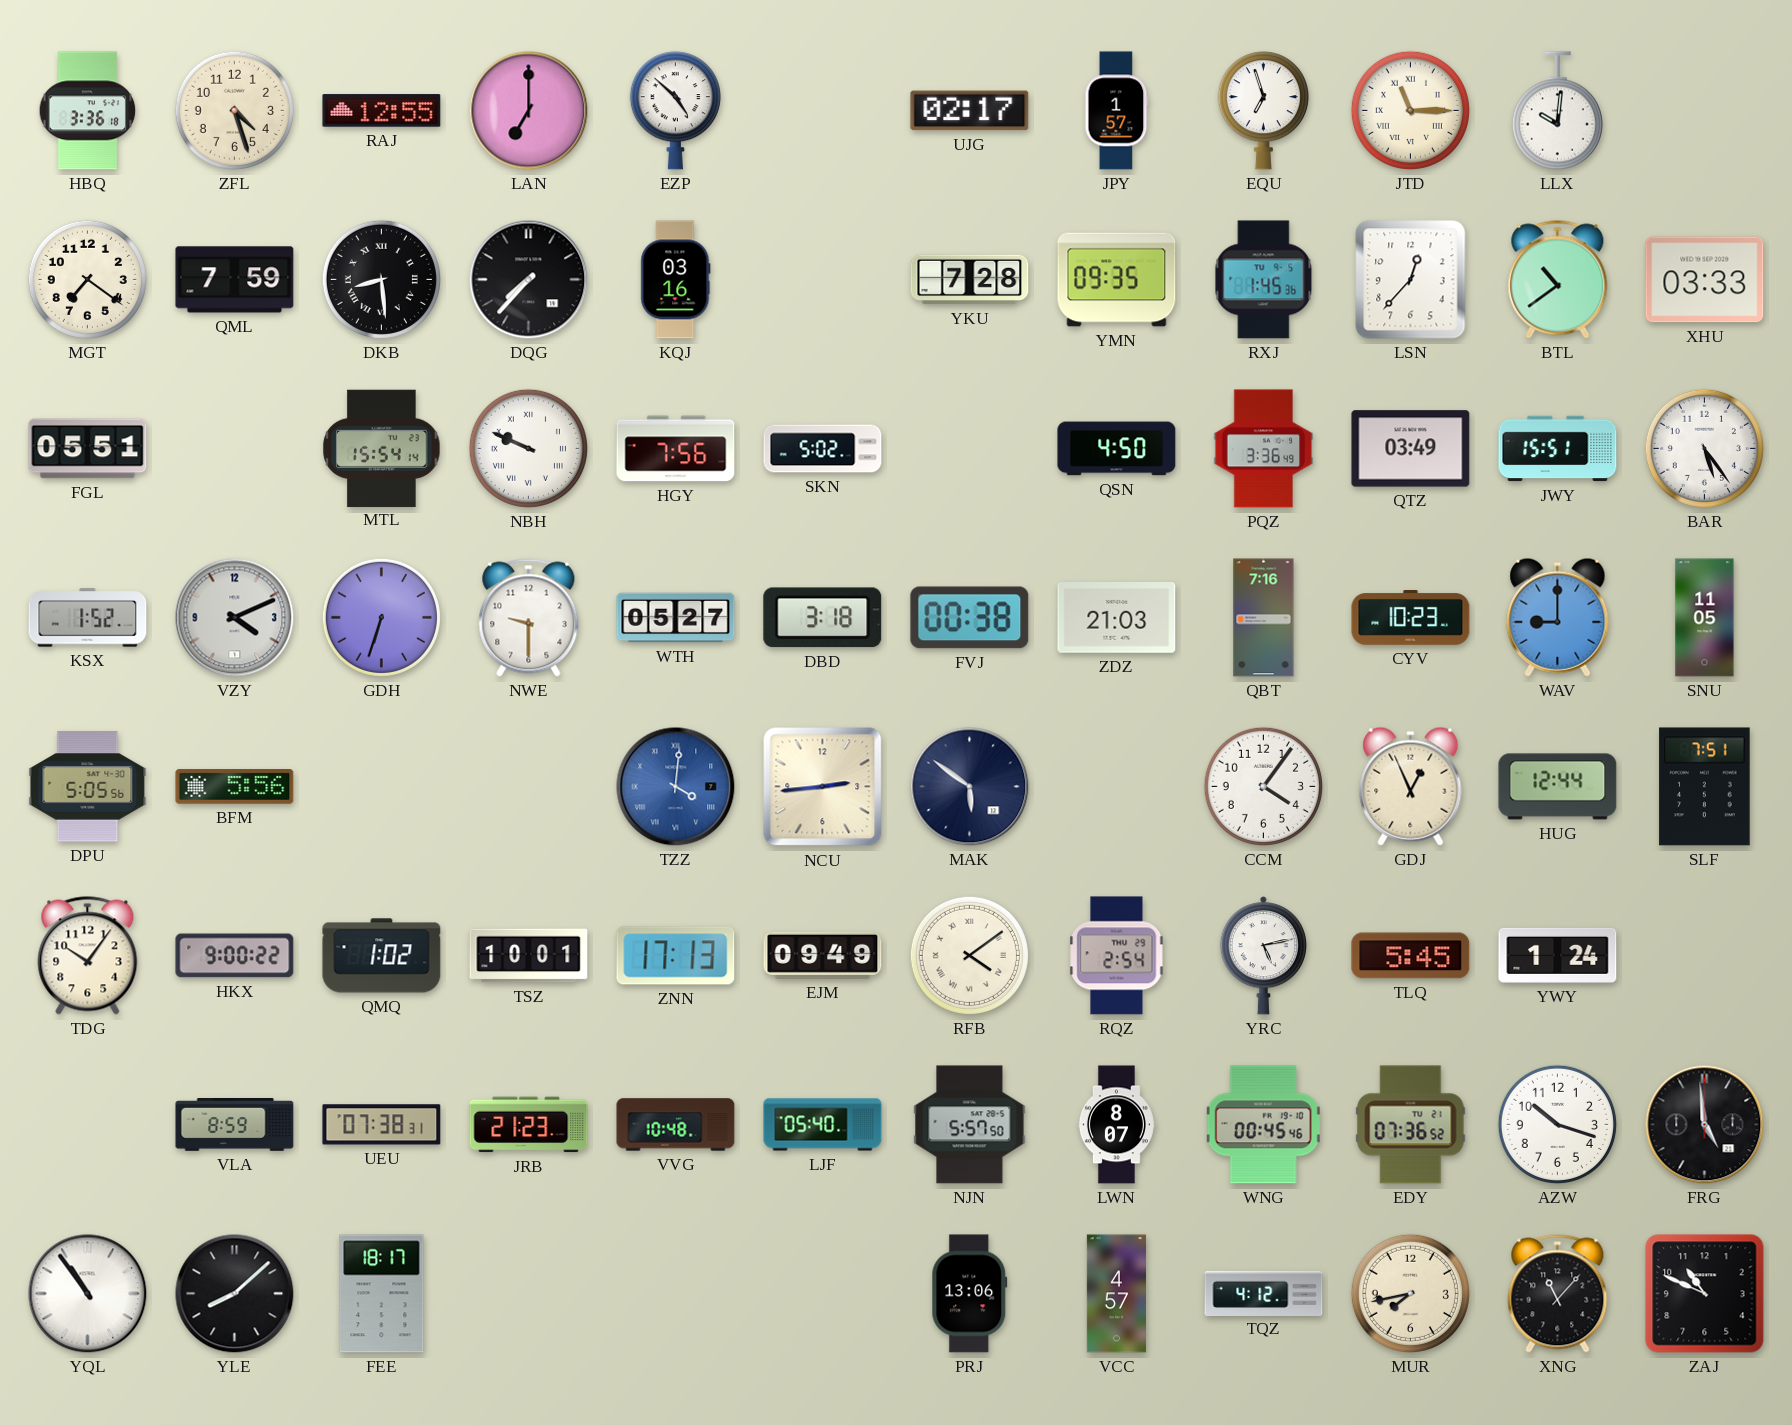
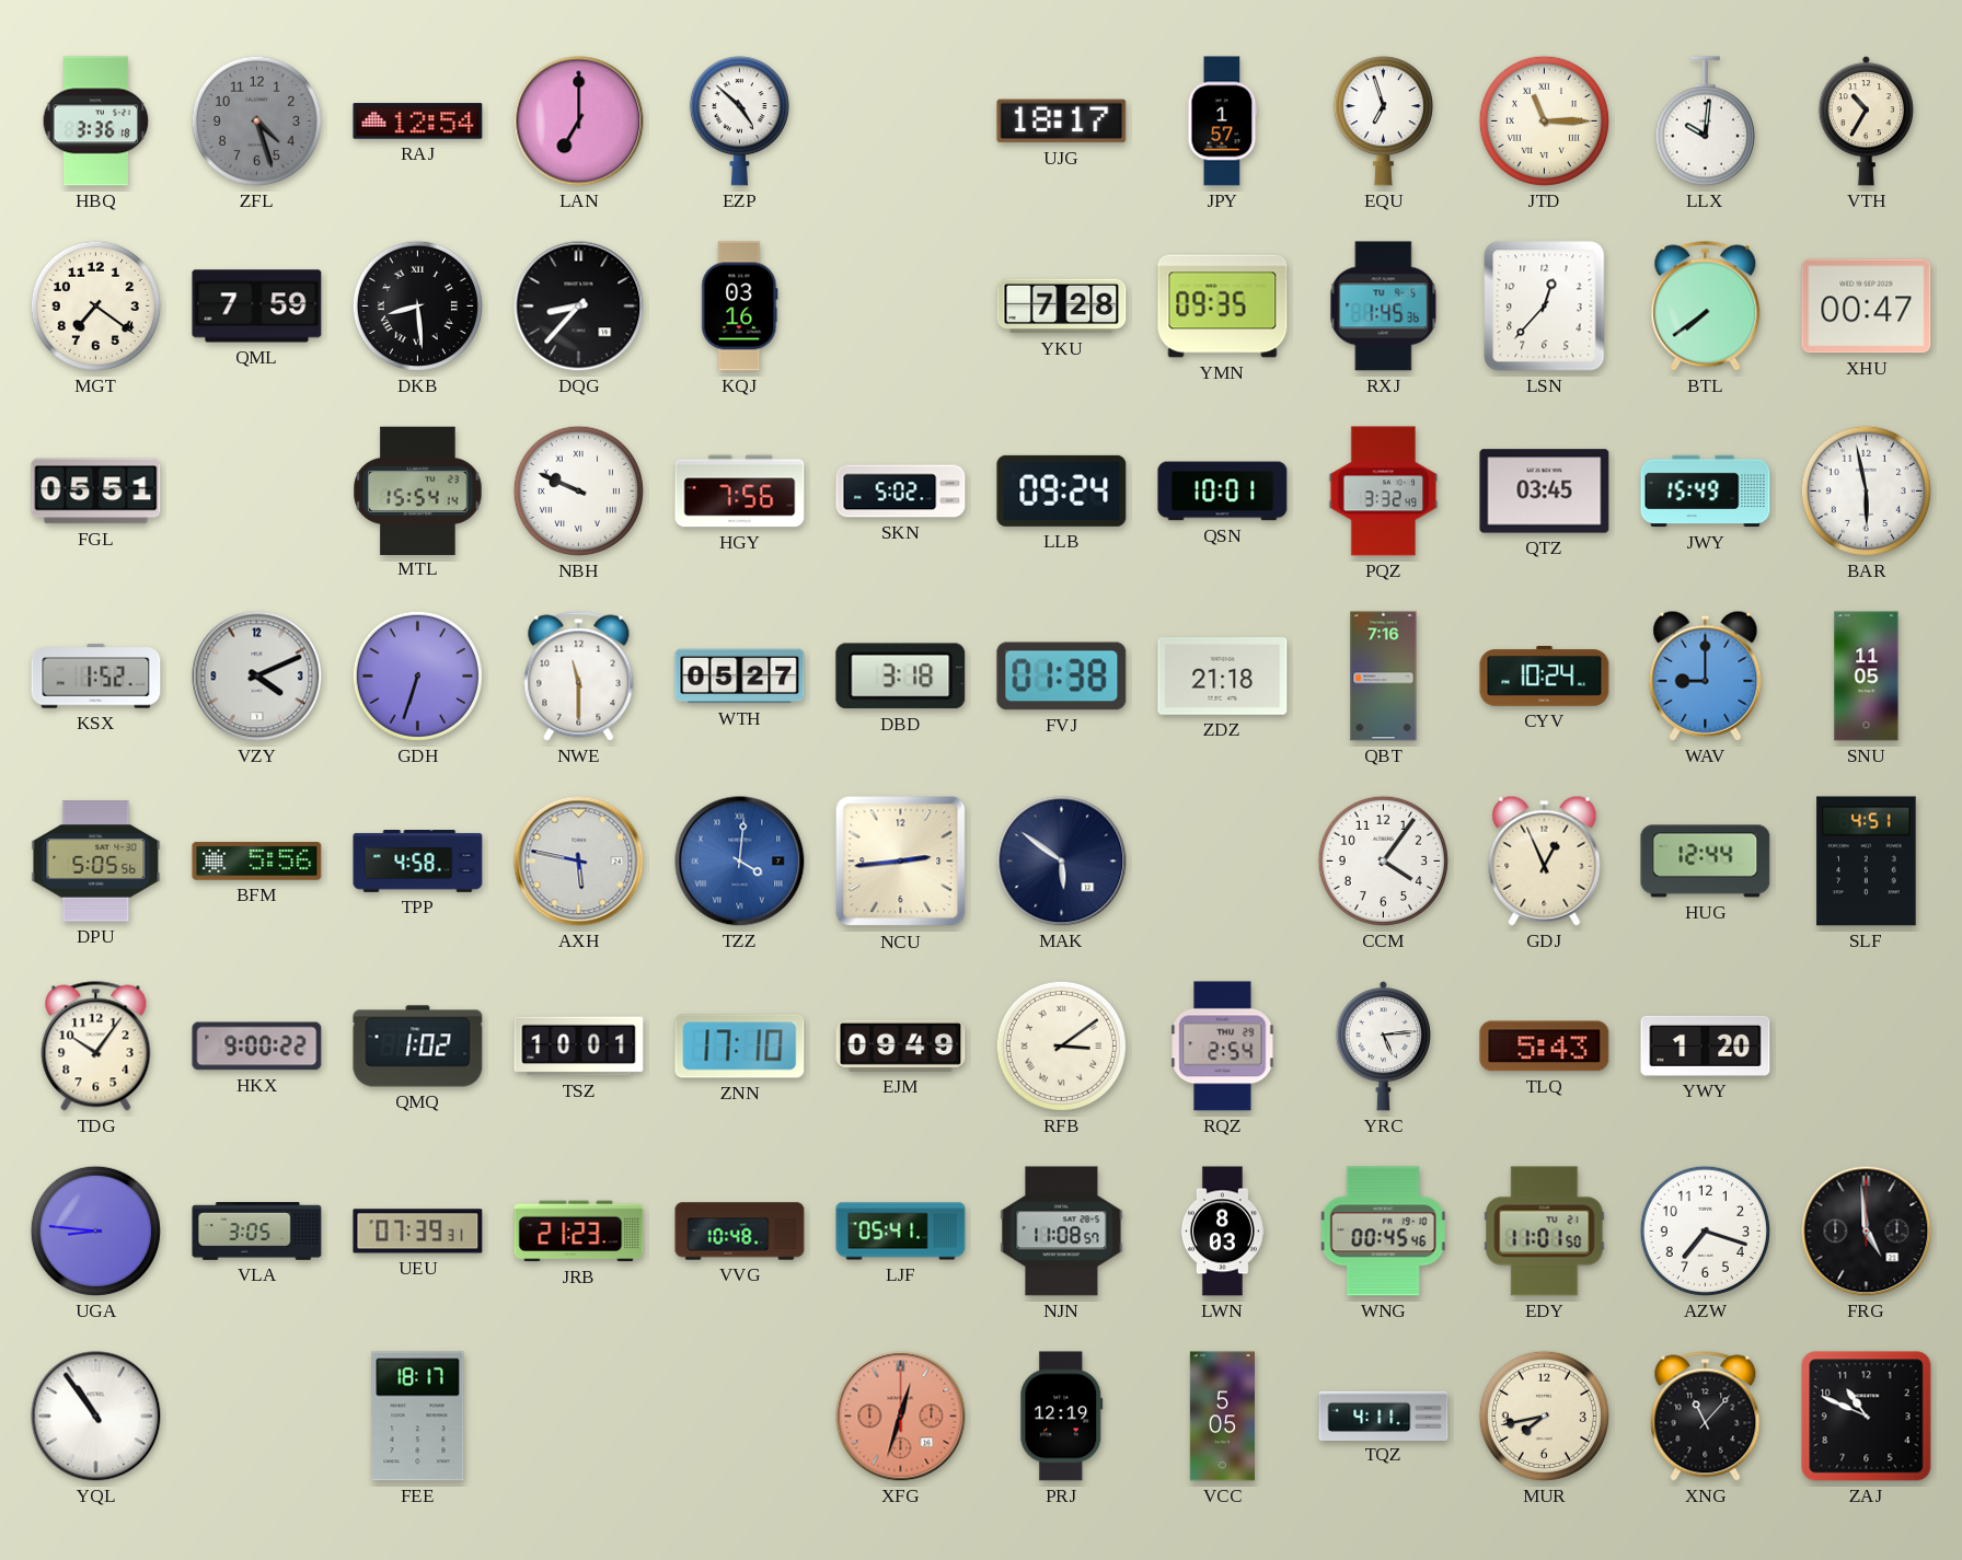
ZFL dial: cream -> grey (256, 120)
RAJ: 12:55 -> 12:54 (418, 122)
UJG: 02:17 -> 18:17 (1062, 122)
VTH: none -> 10:35 (1866, 122)
DQG: 7:37 -> 8:37 (579, 307)
BTL: 10:39 -> 7:39 (1706, 307)
XHU: 03:33 -> 00:47 (1867, 307)
LLB: none -> 09:24 (1062, 490)
QSN: 4:50 -> 10:01 (1223, 492)
PQZ: 3:36 -> 3:32 (1384, 492)
QTZ: 03:49 -> 03:45 (1545, 492)
JWY: 15:51 -> 15:49 (1706, 492)
BAR: 5:24 -> 5:58 (1866, 490)
NWE: 9:30 -> 11:30 (579, 677)
FVJ: 00:38 -> 01:38 (1062, 677)
ZDZ: 21:03 -> 21:18 (1223, 677)
CYV: 10:23 -> 10:24 (1545, 677)
TPP: none -> 4:58 (418, 862)
AXH: none -> 5:47 (579, 862)
SLF: 7:51 -> 4:51 (1867, 862)
ZNN: 17:13 -> 17:10 (740, 1047)
RFB: 4:09 -> 3:09 (1061, 1045)
YRC: 5:13 -> 5:14 (1383, 1047)
TLQ: 5:45 -> 5:43 (1545, 1047)
YWY: 1:24 -> 1:20 (1706, 1045)
UGA: none -> 8:46 (95, 1230)
VLA: 8:59 -> 3:05 (257, 1232)
UEU: 07:38 -> 07:39 (418, 1232)
LJF: 05:40 -> 05:41 (901, 1232)
NJN: 5:57 -> 11:08 (1062, 1232)
LWN: 8:07 -> 8:03 (1222, 1232)
EDY: 07:36 -> 11:01 (1545, 1232)
AZW: 10:18 -> 7:18 (1705, 1230)
YLE: 8:08 -> none (235, 1294)
XFG: none -> 12:33 (901, 1417)
PRJ: 13:06 -> 12:19 (1062, 1417)
VCC: 4:57 -> 5:05 (1222, 1417)
TQZ: 4:12 -> 4:11 (1384, 1415)
